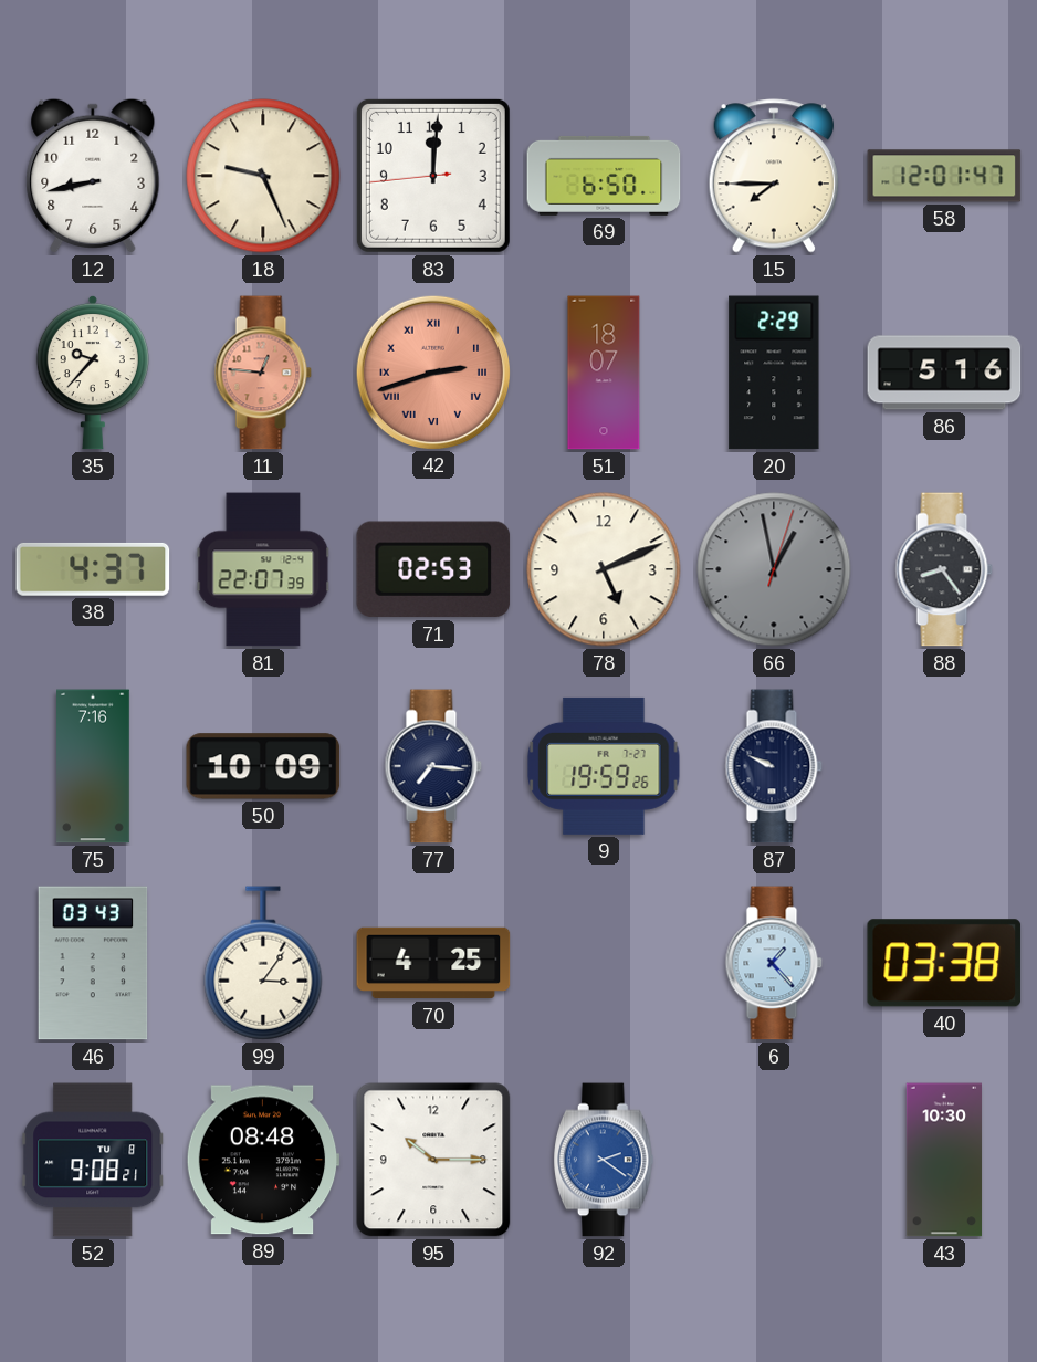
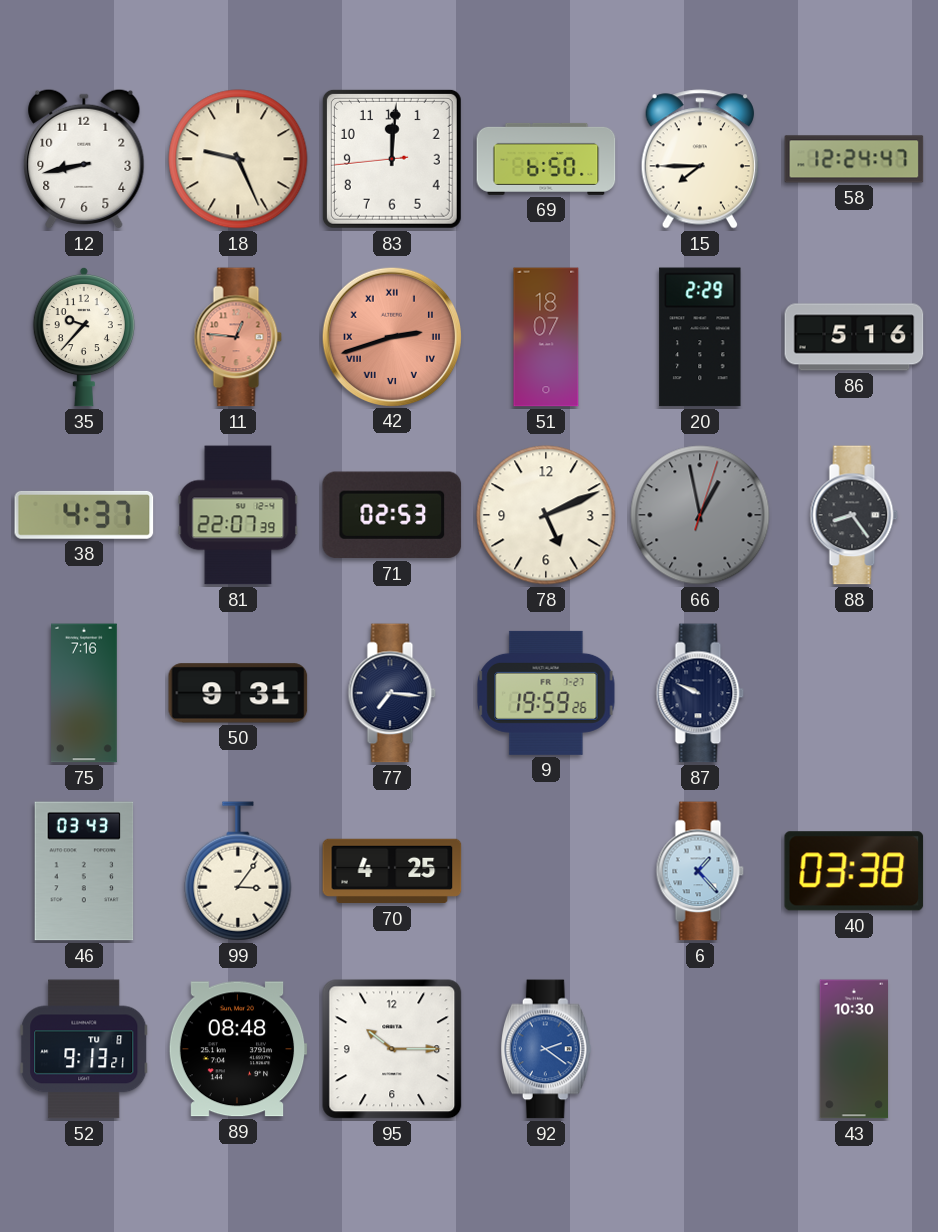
58: 12:01 -> 12:24 (854, 159)
50: 10:09 -> 9:31 (238, 693)
52: 9:08 -> 9:13 (84, 1049)
